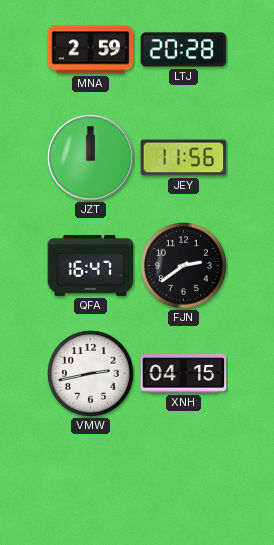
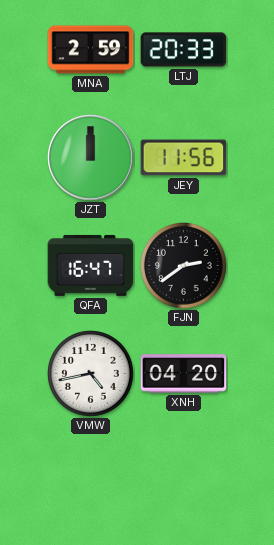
LTJ: 20:28 -> 20:33 (184, 50)
VMW: 2:43 -> 4:43 (91, 374)
XNH: 04:15 -> 04:20 (184, 374)
